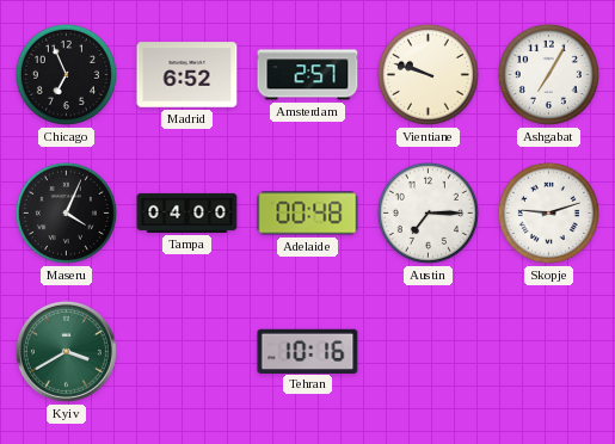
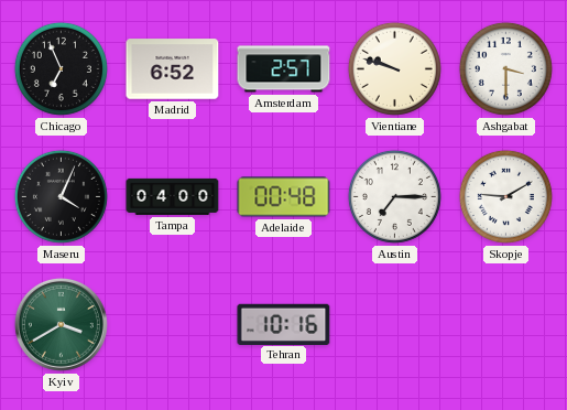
Ashgabat: 7:05 -> 3:30 (505, 68)
Skopje: 9:12 -> 9:10 (505, 196)
